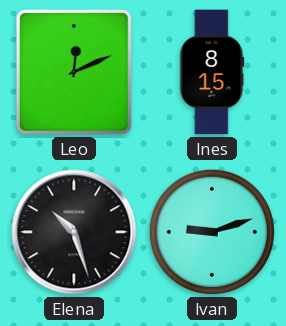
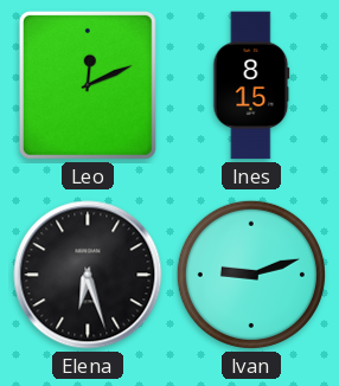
Elena: 10:27 -> 6:27 (88, 275)
